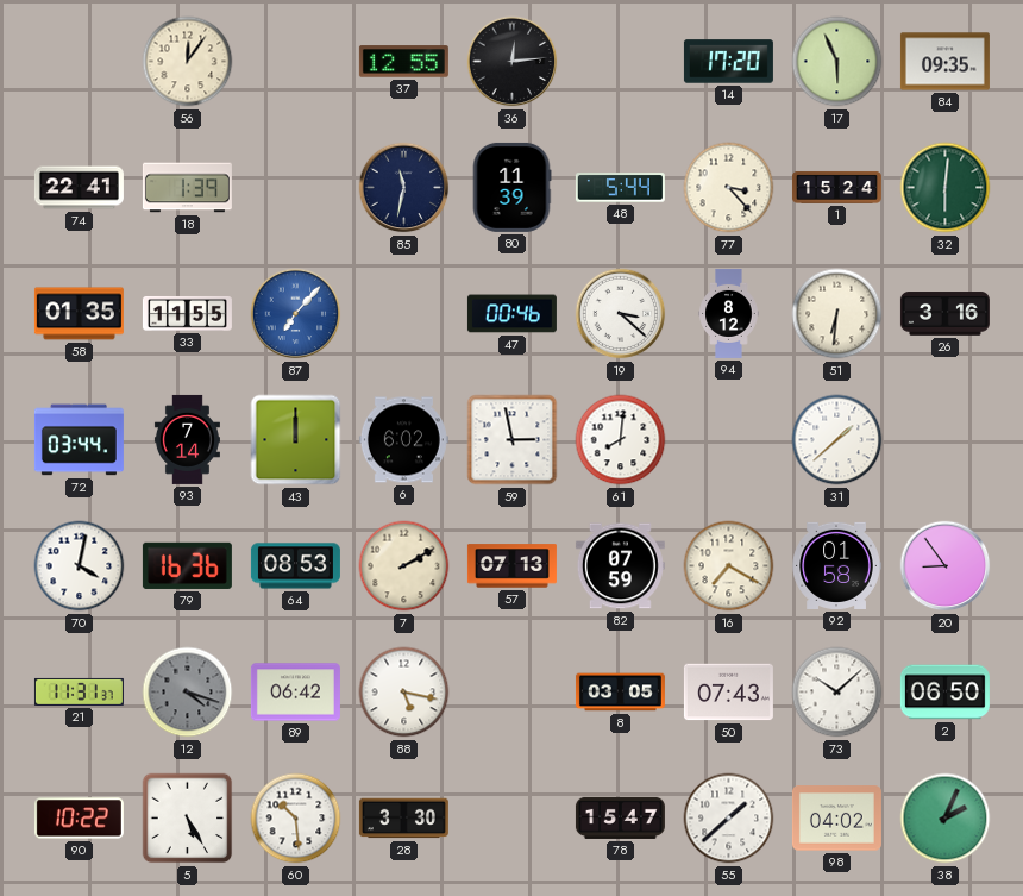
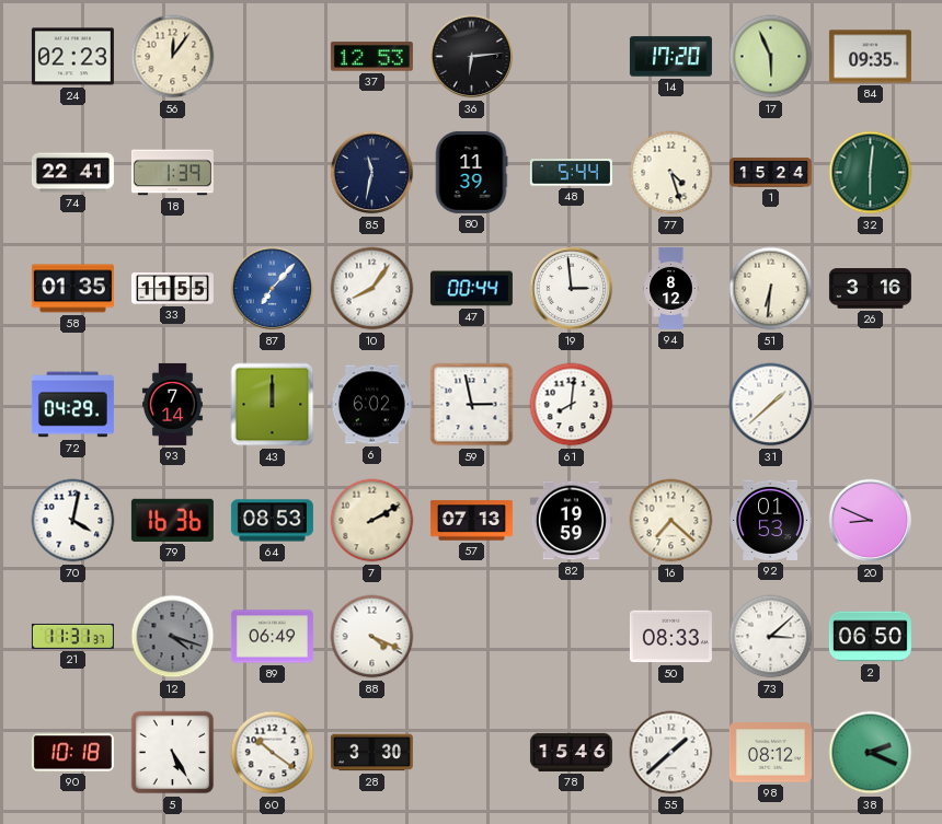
24: none -> 02:23 (72, 57)
37: 12:55 -> 12:53 (371, 57)
36: 12:14 -> 6:14 (472, 57)
77: 3:23 -> 4:27 (671, 173)
10: none -> 8:06 (372, 289)
47: 00:46 -> 00:44 (471, 289)
19: 3:22 -> 2:59 (572, 289)
72: 03:44 -> 04:29 (72, 405)
82: 07:59 -> 19:59 (571, 521)
16: 7:20 -> 7:22 (671, 521)
92: 01:58 -> 01:53 (770, 520)
20: 8:54 -> 8:49 (871, 521)
89: 06:42 -> 06:49 (272, 637)
88: 5:17 -> 4:19 (372, 637)
8: 03:05 -> none (620, 693)
50: 07:43 -> 08:33 (670, 637)
73: 10:08 -> 3:08 (771, 637)
90: 10:22 -> 10:18 (72, 753)
60: 10:29 -> 10:21 (273, 753)
78: 15:47 -> 15:46 (571, 752)
98: 04:02 -> 08:12 (770, 753)
38: 2:04 -> 2:19 (871, 753)
